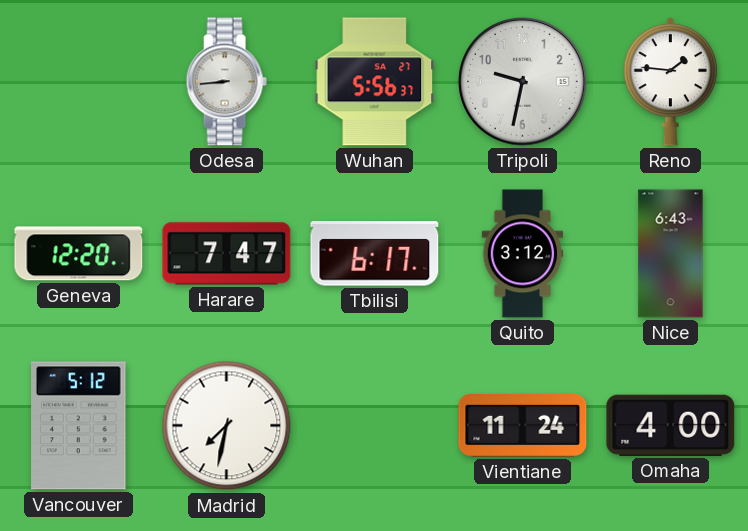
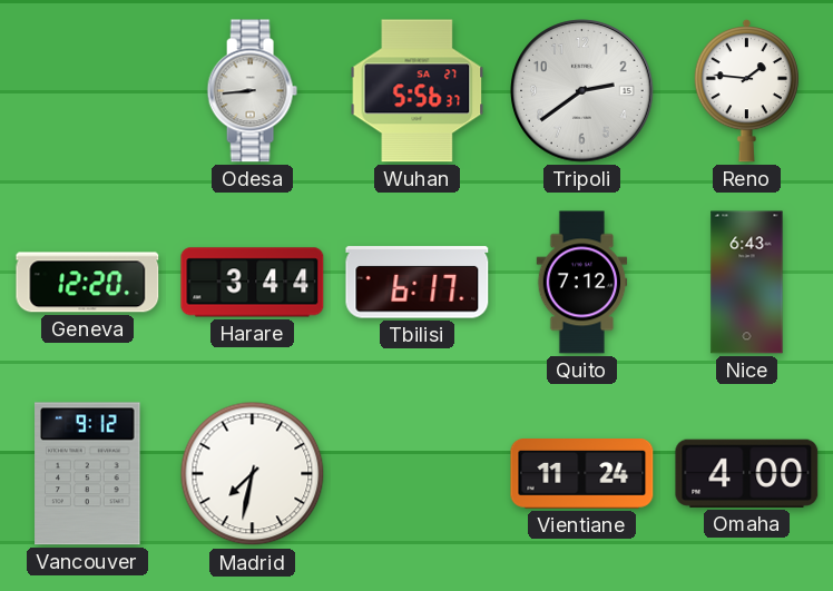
Tripoli: 9:32 -> 2:39 (582, 91)
Harare: 7:47 -> 3:44 (253, 283)
Quito: 3:12 -> 7:12 (582, 283)
Vancouver: 5:12 -> 9:12 (88, 474)
